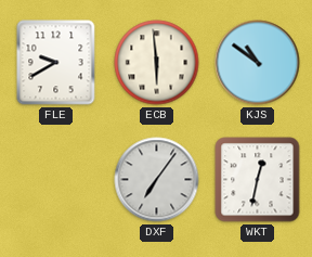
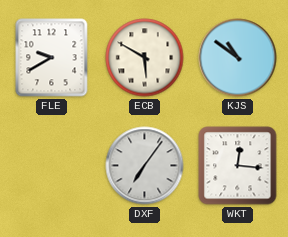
ECB: 5:59 -> 5:50 (145, 58)
WKT: 12:32 -> 12:16 (238, 166)
